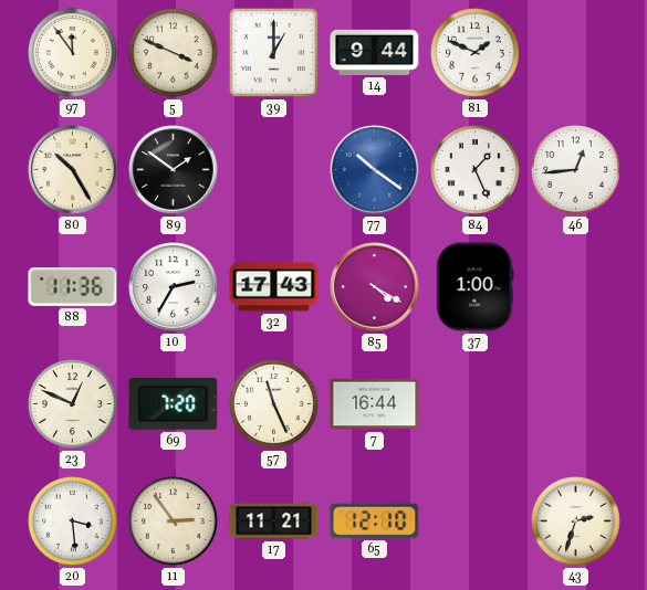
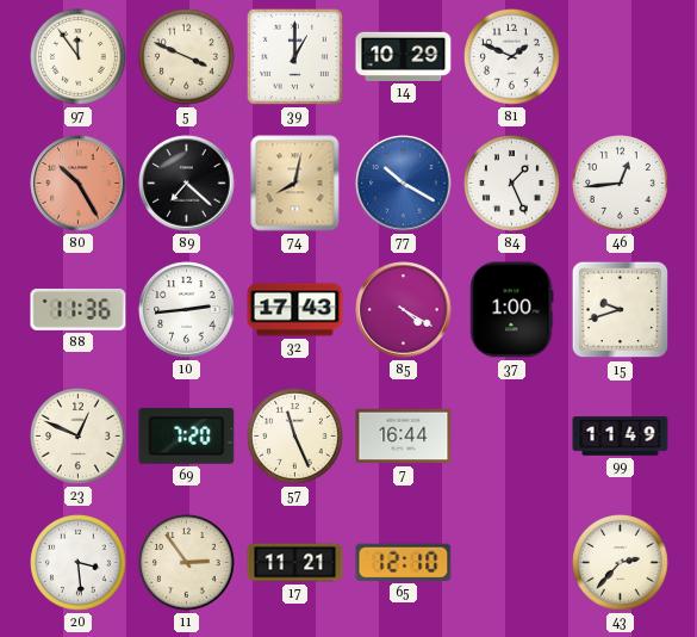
14: 9:44 -> 10:29 (404, 56)
80 dial: cream -> salmon (79, 184)
89: 1:51 -> 7:22 (187, 184)
74: none -> 8:02 (295, 184)
77: 10:21 -> 10:20 (404, 184)
10: 2:35 -> 2:44 (187, 310)
15: none -> 9:42 (621, 310)
99: none -> 11:49 (621, 437)
43: 2:33 -> 2:37 (621, 563)
